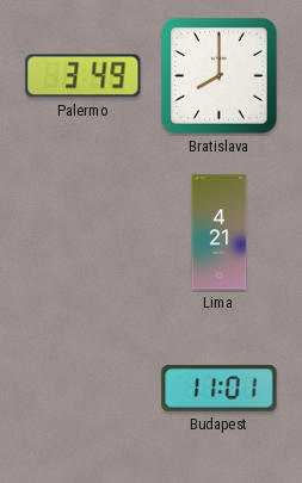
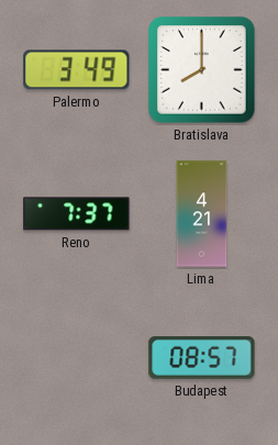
Reno: none -> 7:37 (77, 214)
Budapest: 11:01 -> 08:57 (202, 358)
